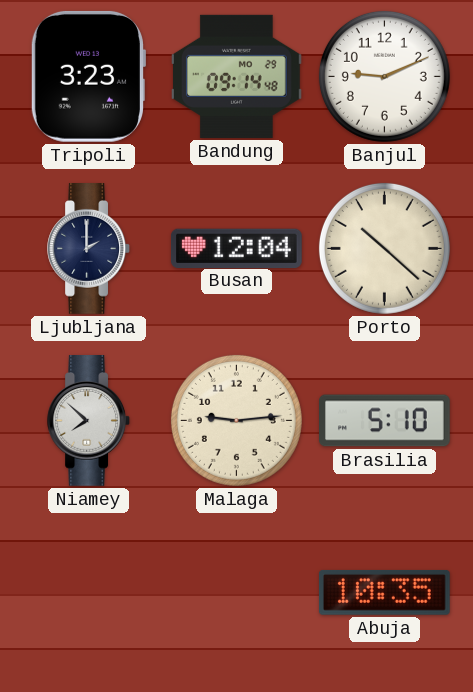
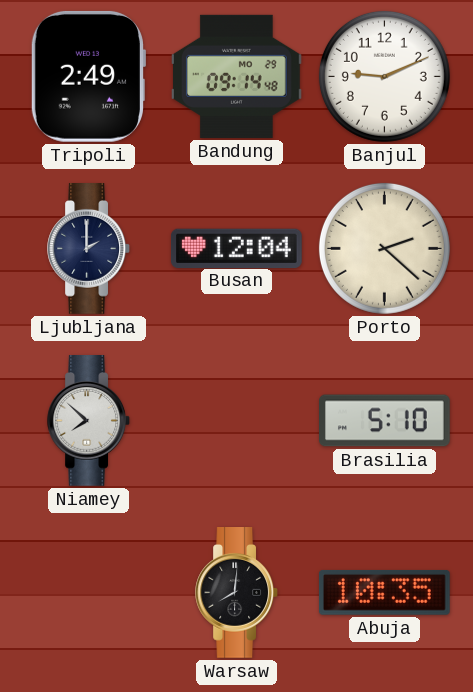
Tripoli: 3:23 -> 2:49 (87, 76)
Porto: 10:22 -> 2:22 (384, 248)
Malaga: 9:14 -> none (236, 420)
Warsaw: none -> 8:01 (236, 593)
